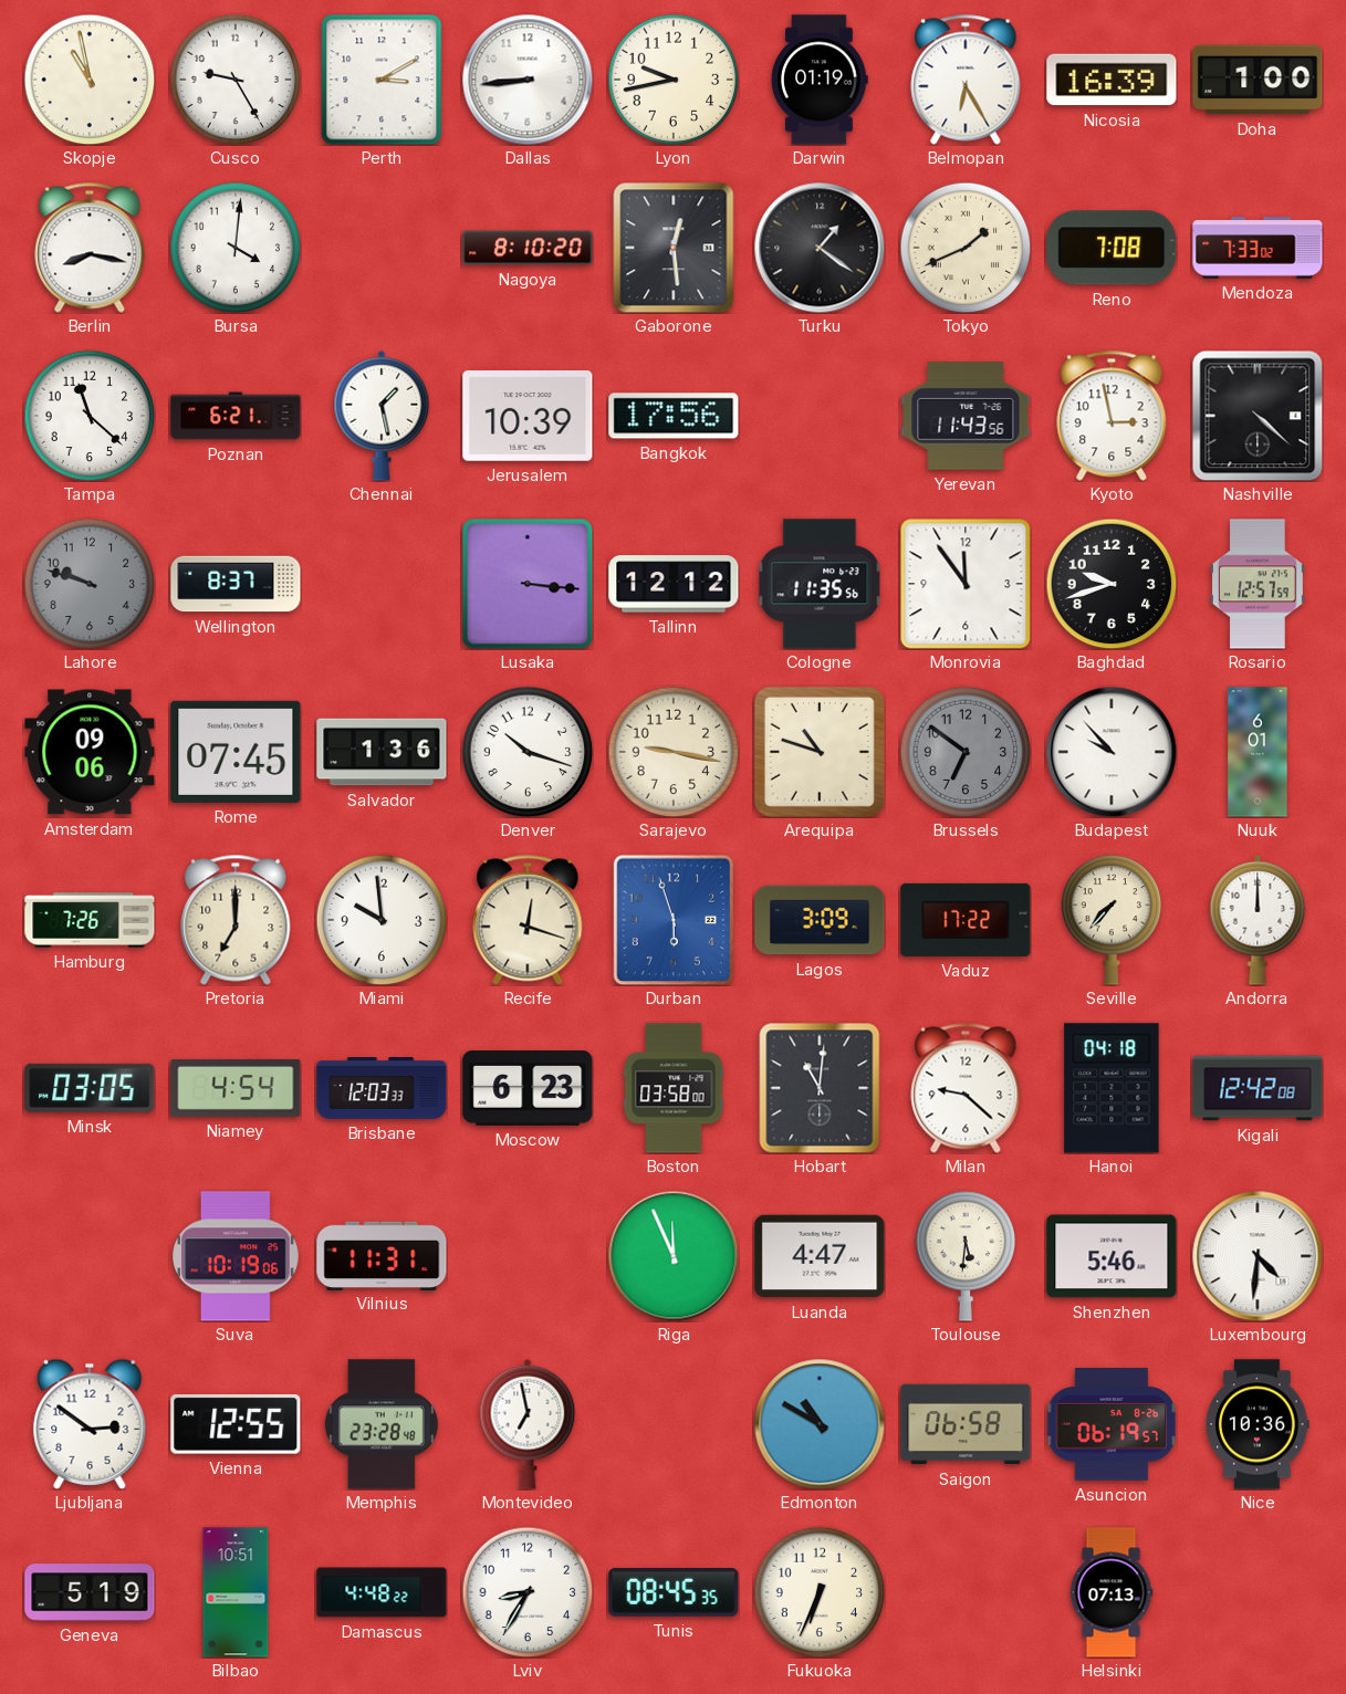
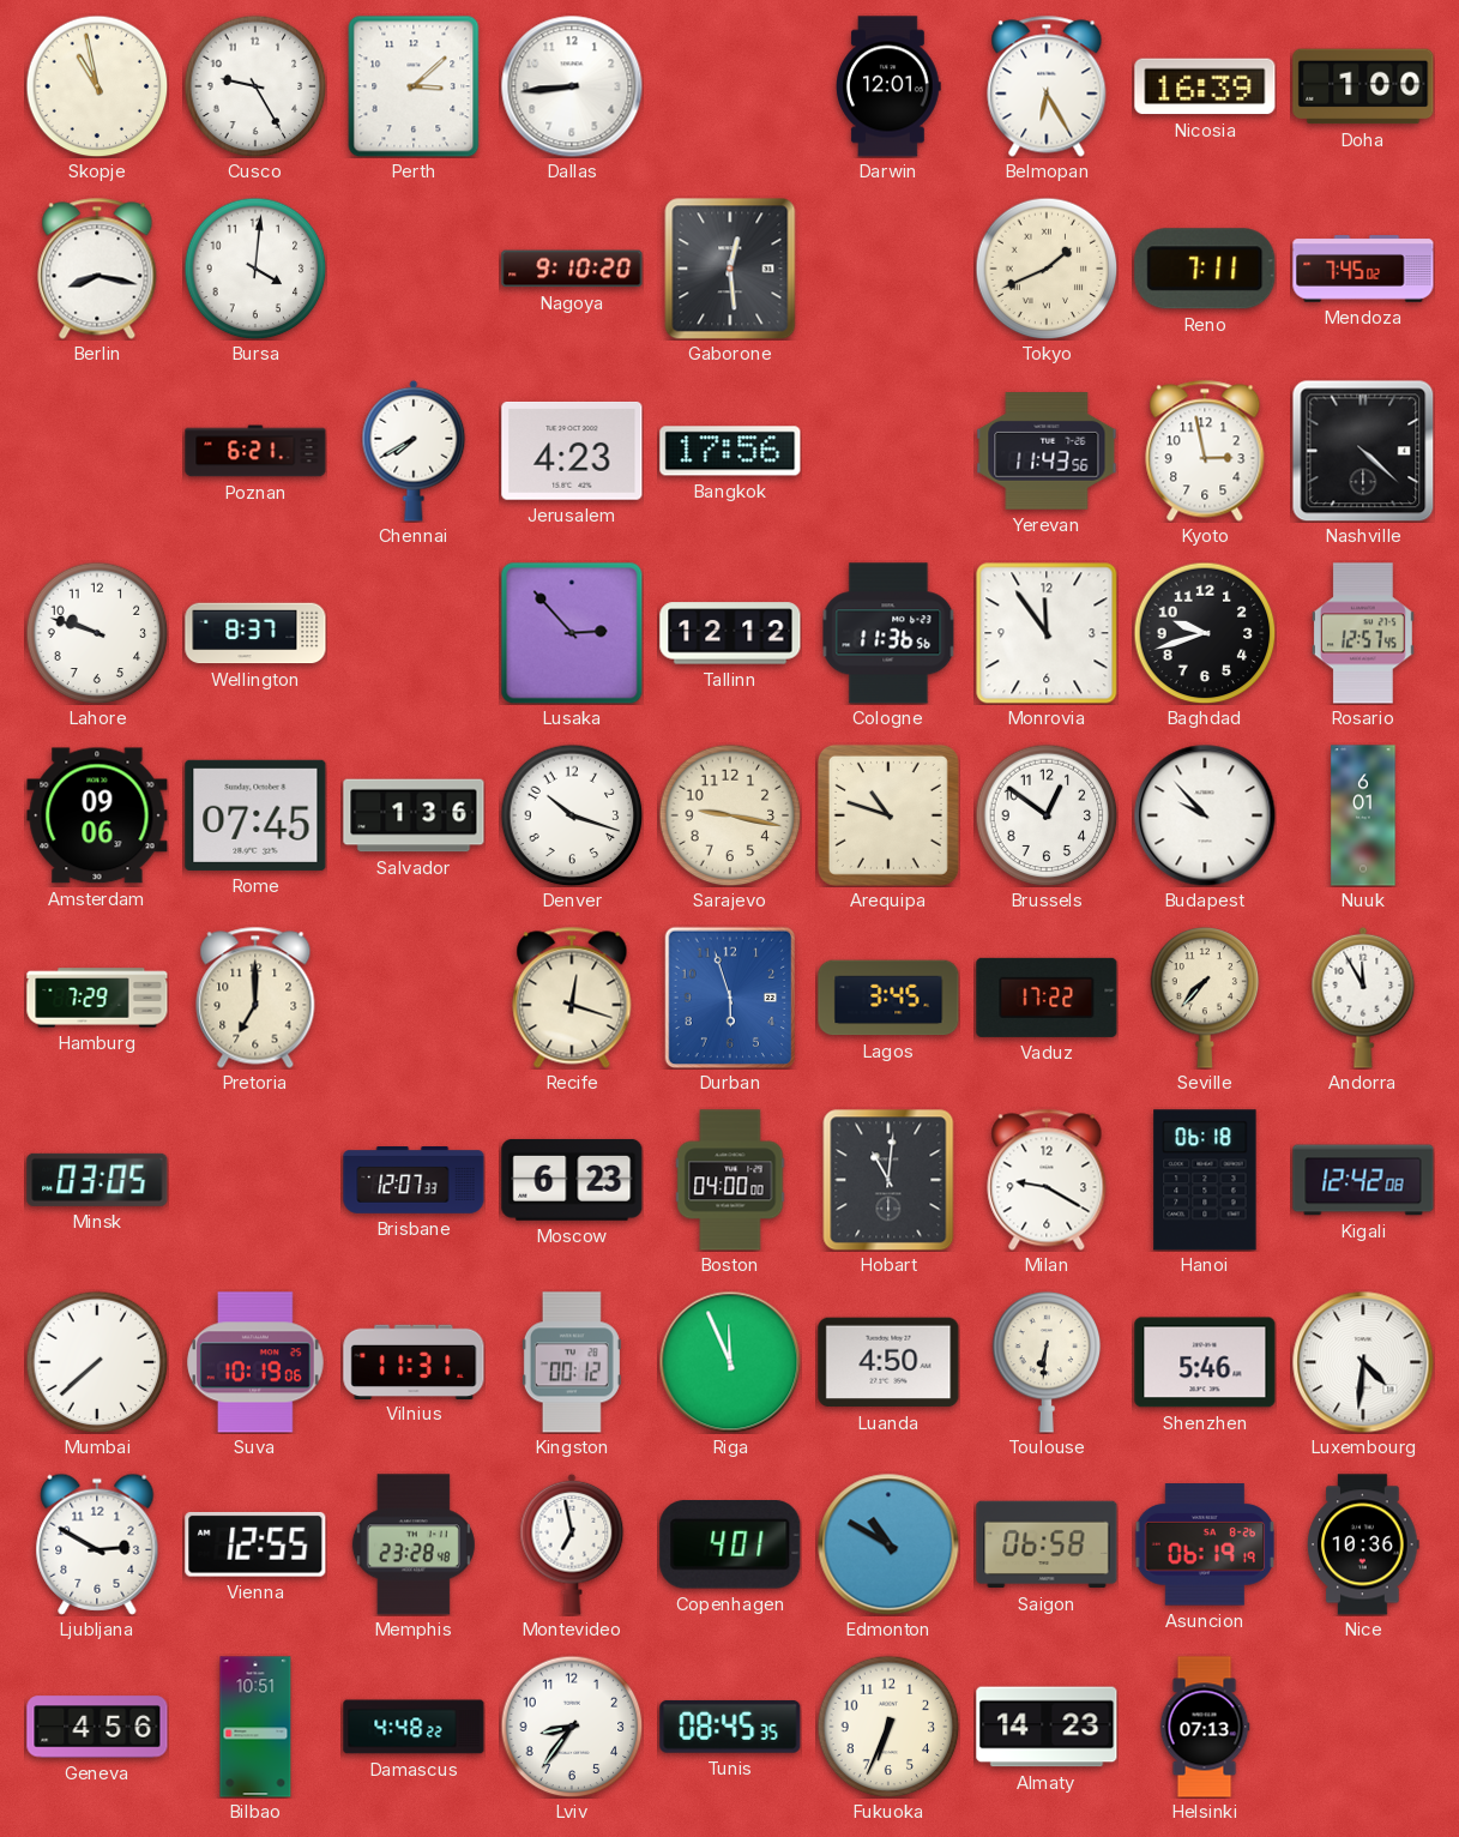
Perth: 3:10 -> 3:08 (414, 86)
Lyon: 9:43 -> none (674, 80)
Darwin: 01:19 -> 12:01 (888, 86)
Nagoya: 8:10 -> 9:10 (572, 269)
Turku: 1:21 -> none (820, 248)
Reno: 7:08 -> 7:11 (1205, 269)
Mendoza: 7:33 -> 7:45 (1363, 269)
Tampa: 11:22 -> none (90, 416)
Chennai: 1:28 -> 7:40 (414, 451)
Jerusalem: 10:39 -> 4:23 (572, 451)
Lahore dial: grey -> white (97, 633)
Lusaka: 3:16 -> 2:53 (572, 633)
Cologne: 11:35 -> 11:36 (888, 633)
Rosario: 12:57:59 -> 12:57:45 (1363, 633)
Brussels: 6:51 -> 12:51 (1047, 815)
Brussels dial: grey -> white (1047, 815)
Hamburg: 7:26 -> 7:29 (97, 998)
Miami: 9:59 -> none (382, 920)
Lagos: 3:09 -> 3:45 (888, 998)
Andorra: 12:00 -> 11:55 (1363, 998)
Niamey: 4:54 -> none (236, 1089)
Brisbane: 12:03 -> 12:07 (414, 1181)
Boston: 03:58 -> 04:00 (730, 1180)
Milan: 9:22 -> 9:20 (1047, 1180)
Hanoi: 04:18 -> 06:18 (1205, 1180)
Mumbai: none -> 7:38 (97, 1362)
Kingston: none -> 00:12 (572, 1362)
Luanda: 4:47 -> 4:50 (888, 1362)
Toulouse: 5:31 -> 6:31 (1047, 1362)
Ljubljana: 2:51 -> 2:50 (97, 1544)
Copenhagen: none -> 4:01 (730, 1546)
Asuncion: 06:19:57 -> 06:19:19 (1204, 1544)
Geneva: 5:19 -> 4:56 (97, 1727)
Lviv: 8:35 -> 8:36 (572, 1727)
Almaty: none -> 14:23 (1047, 1727)
